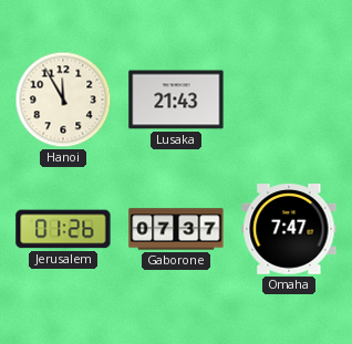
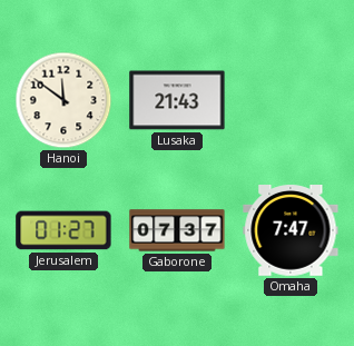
Hanoi: 11:55 -> 11:51 (63, 100)
Jerusalem: 01:26 -> 01:27 (63, 230)
